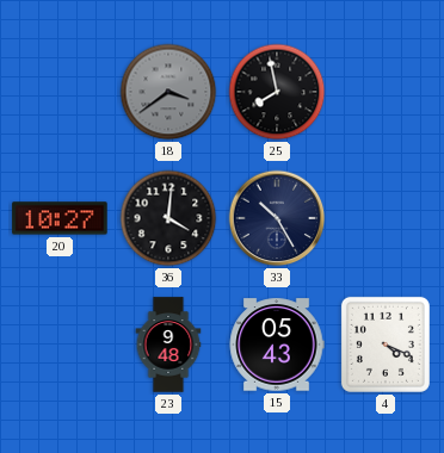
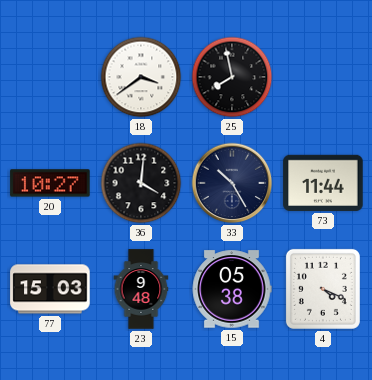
18 dial: grey -> white (141, 77)
73: none -> 11:44 (323, 183)
77: none -> 15:03 (50, 289)
15: 05:43 -> 05:38 (232, 289)
